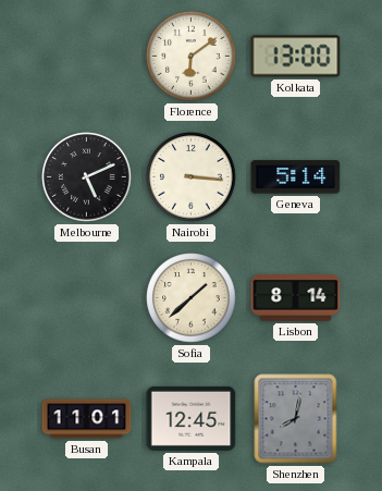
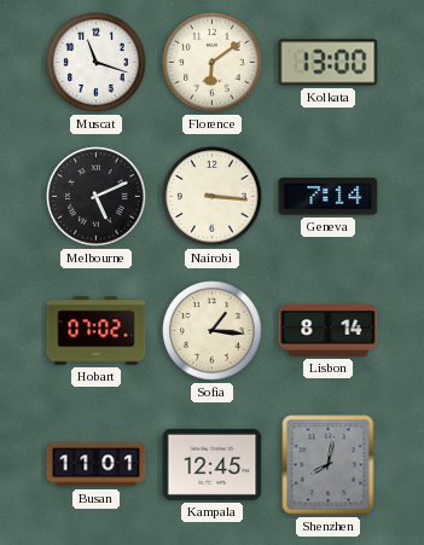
Muscat: none -> 11:18 (97, 63)
Geneva: 5:14 -> 7:14 (329, 197)
Hobart: none -> 07:02 (97, 331)
Sofia: 1:38 -> 1:16 (213, 331)
